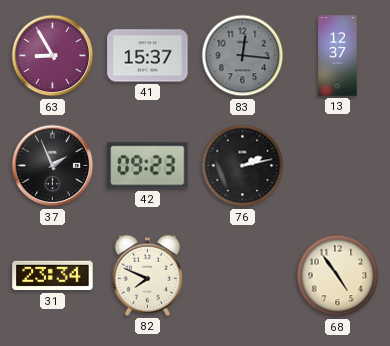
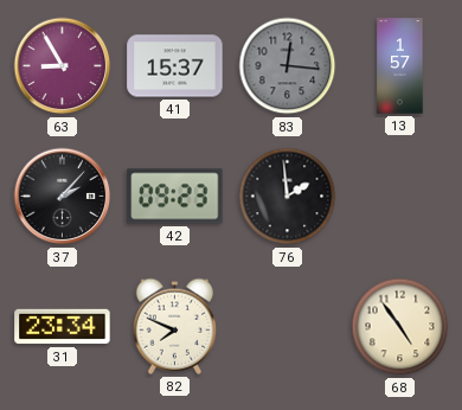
13: 12:37 -> 1:57 (400, 66)
37: 1:56 -> 2:07 (63, 197)
76: 2:13 -> 1:59 (288, 197)
